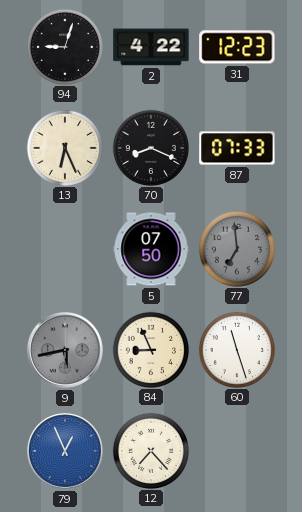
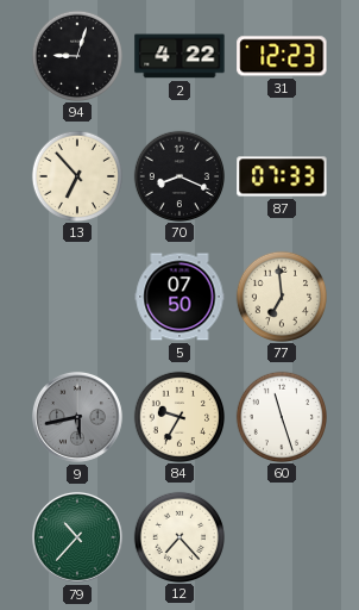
13: 6:26 -> 6:53 (76, 175)
77 dial: grey -> cream (281, 295)
84: 8:56 -> 9:35 (178, 416)
79: 12:56 -> 10:37 (77, 537)
79 dial: blue -> green (77, 537)
